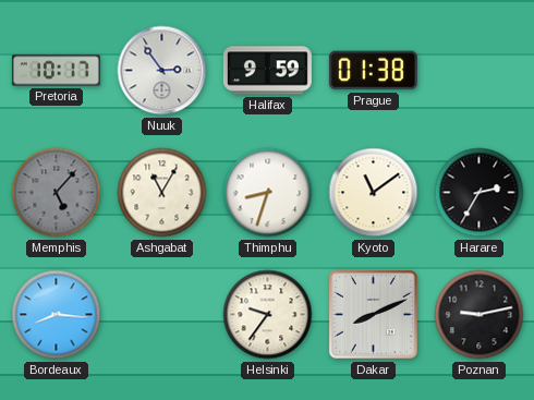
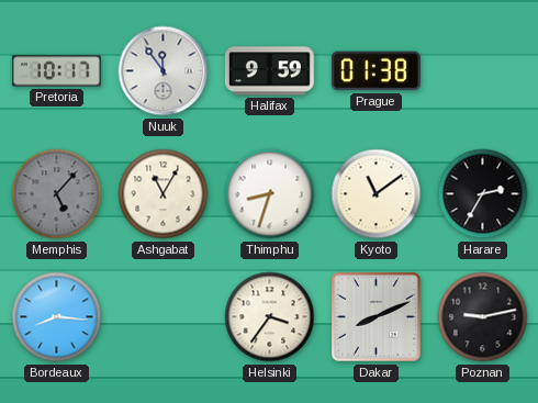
Nuuk: 2:54 -> 11:54 (164, 71)
Helsinki: 9:36 -> 3:36 (270, 317)
